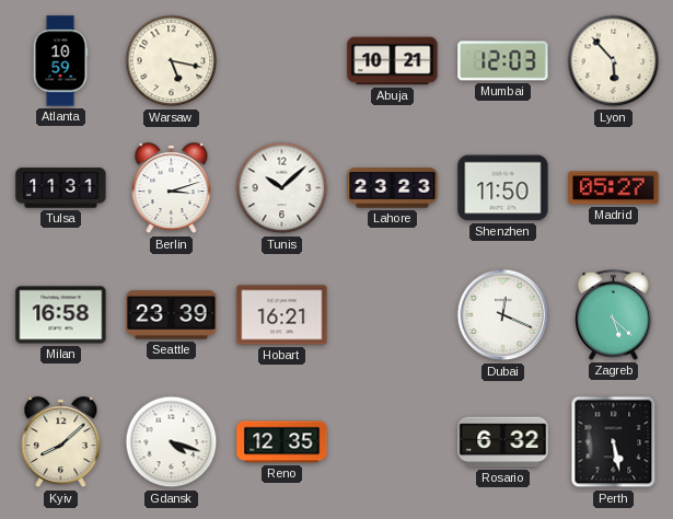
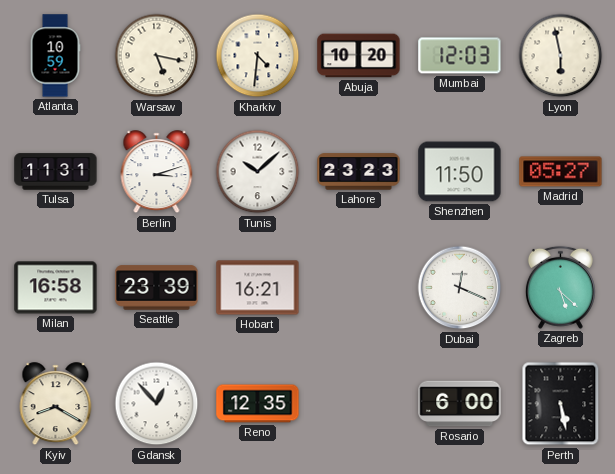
Kharkiv: none -> 4:31 (258, 56)
Abuja: 10:21 -> 10:20 (359, 56)
Lyon: 5:53 -> 5:58 (561, 56)
Kyiv: 8:08 -> 8:20 (56, 404)
Gdansk: 4:18 -> 12:53 (157, 404)
Rosario: 6:32 -> 6:00 (460, 404)
